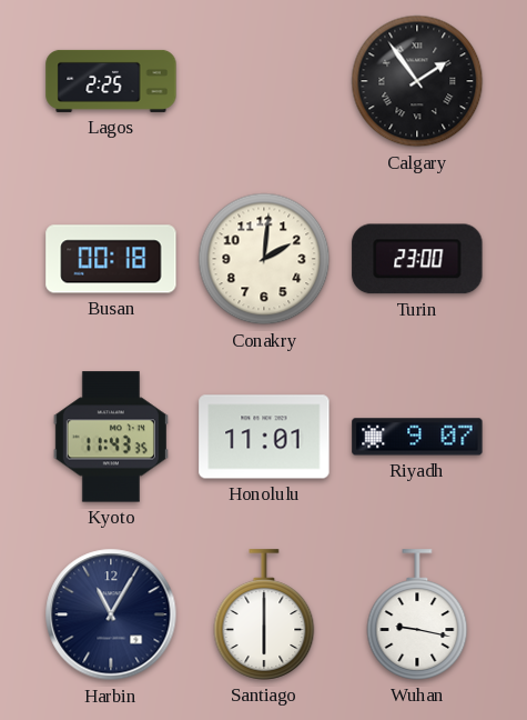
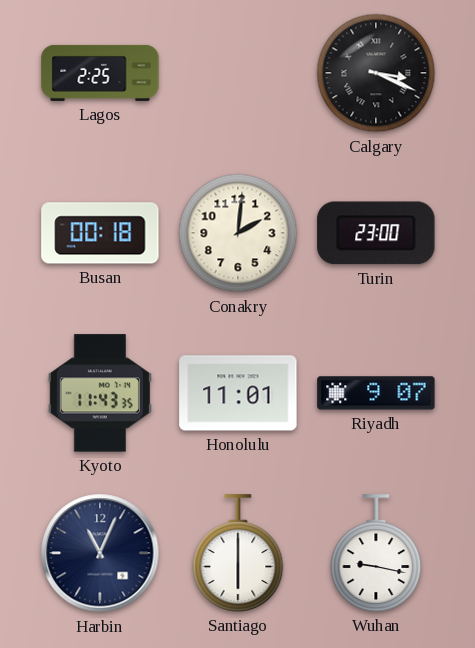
Calgary: 1:54 -> 3:19 (376, 73)
Harbin: 11:05 -> 11:04 (100, 553)
